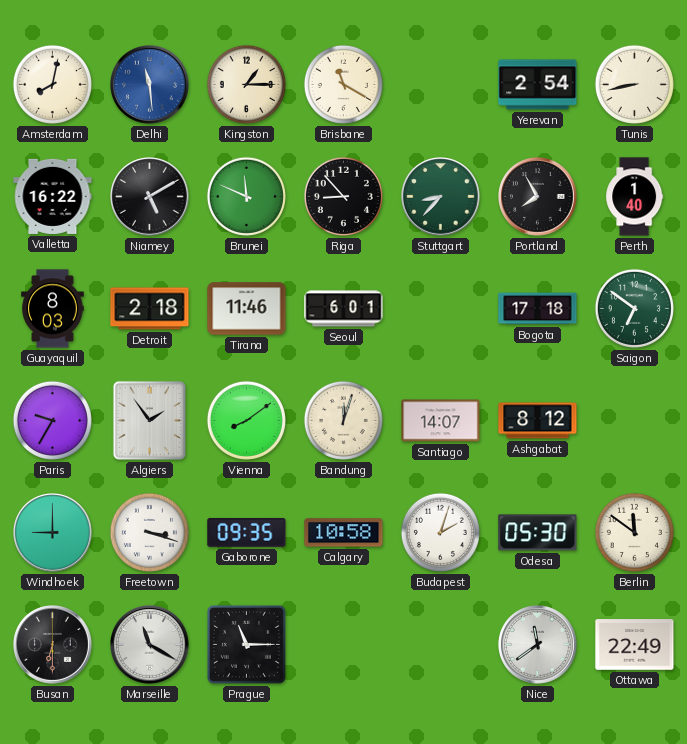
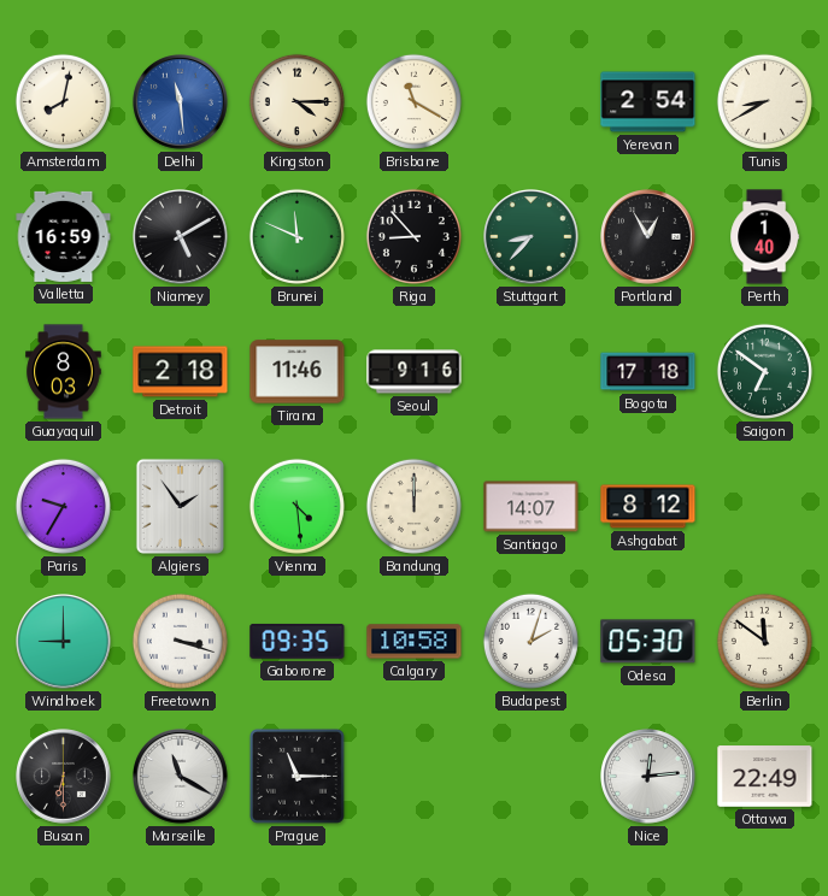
Kingston: 1:15 -> 4:15 (296, 101)
Tunis: 8:43 -> 8:40 (764, 101)
Valletta: 16:22 -> 16:59 (64, 236)
Portland: 7:55 -> 12:55 (648, 237)
Seoul: 6:01 -> 9:16 (415, 372)
Vienna: 8:09 -> 4:29 (296, 506)
Bandung: 12:03 -> 12:00 (413, 506)
Nice: 11:39 -> 12:14 (648, 777)
